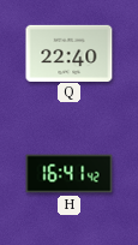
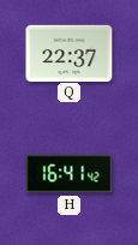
Q: 22:40 -> 22:37 (70, 53)
